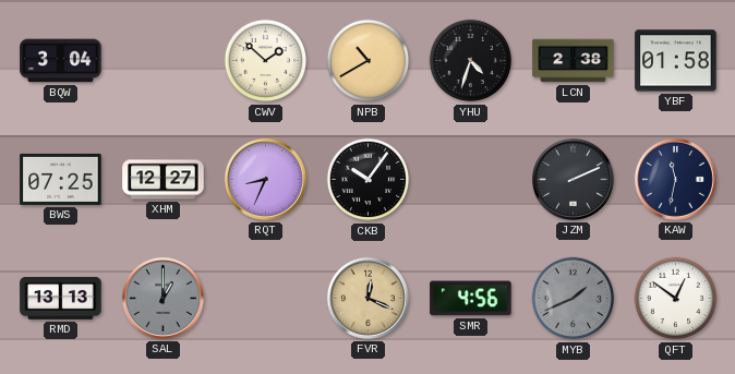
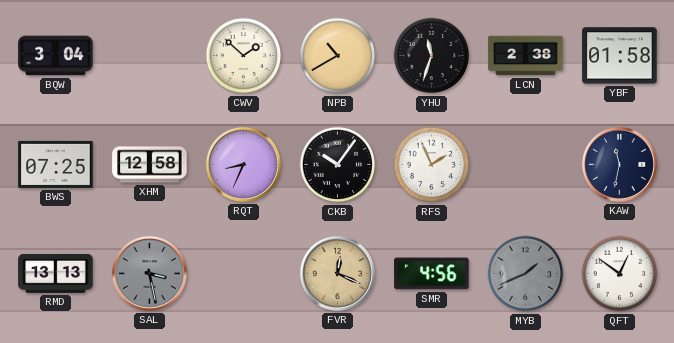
YHU: 4:33 -> 11:33 (432, 56)
XHM: 12:27 -> 12:58 (150, 165)
RFS: none -> 1:56 (432, 165)
JZM: 2:11 -> none (573, 179)
SAL: 1:00 -> 3:28 (149, 273)
